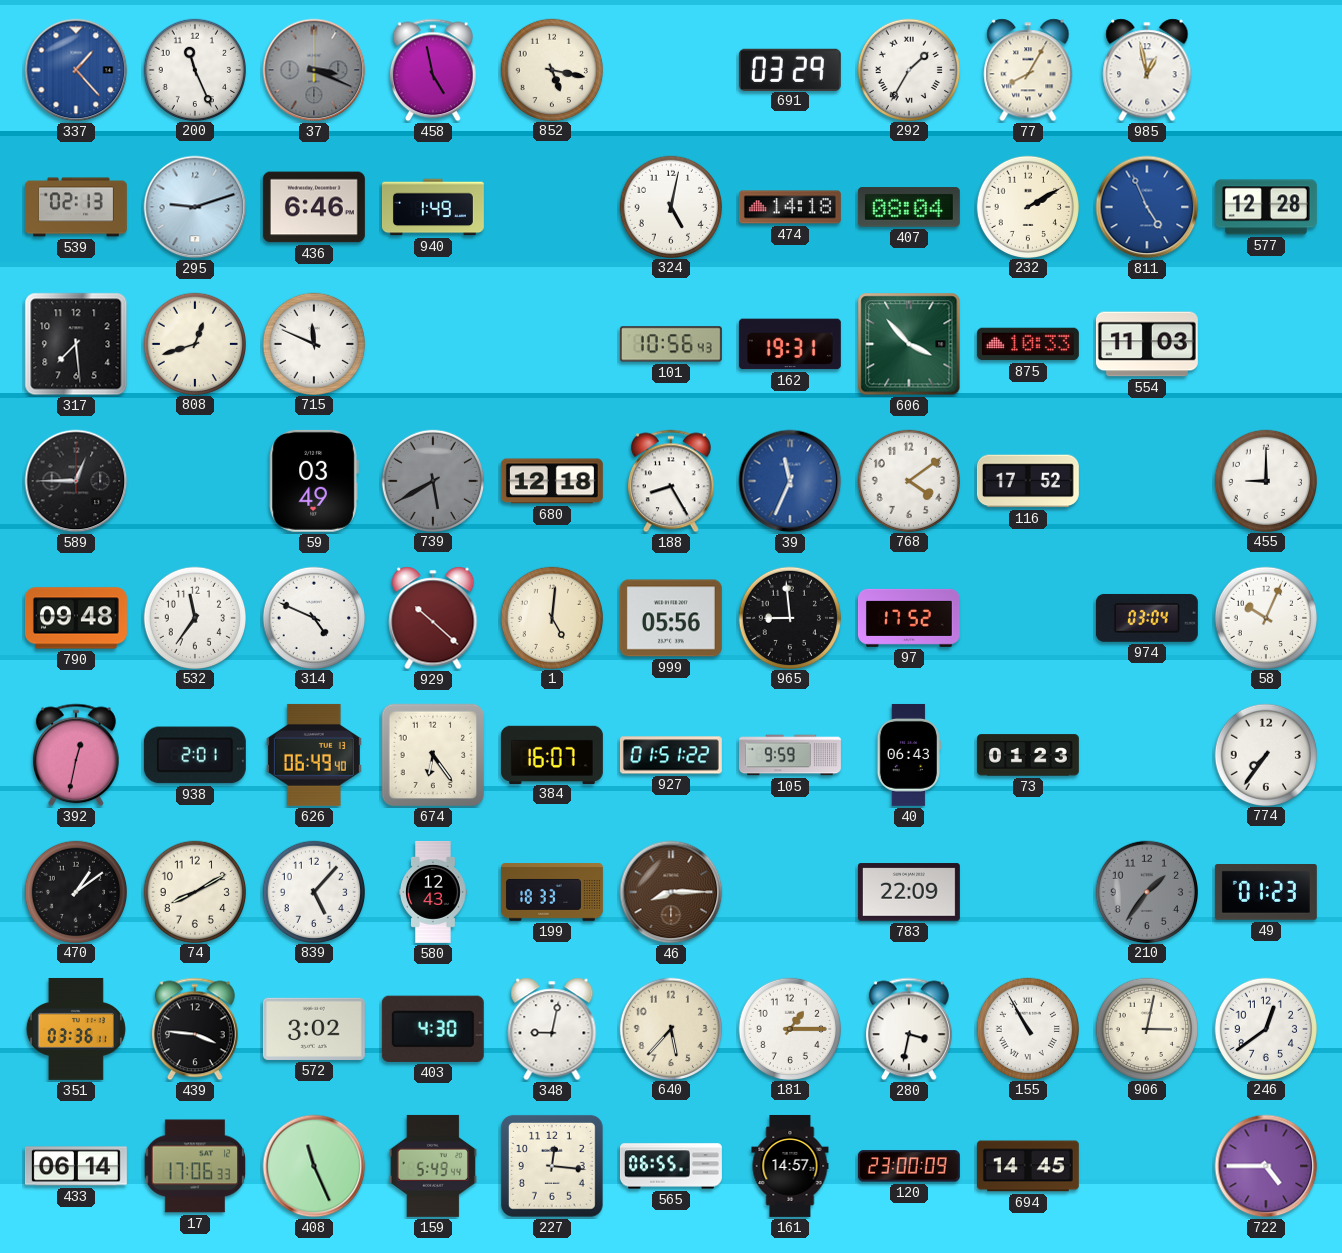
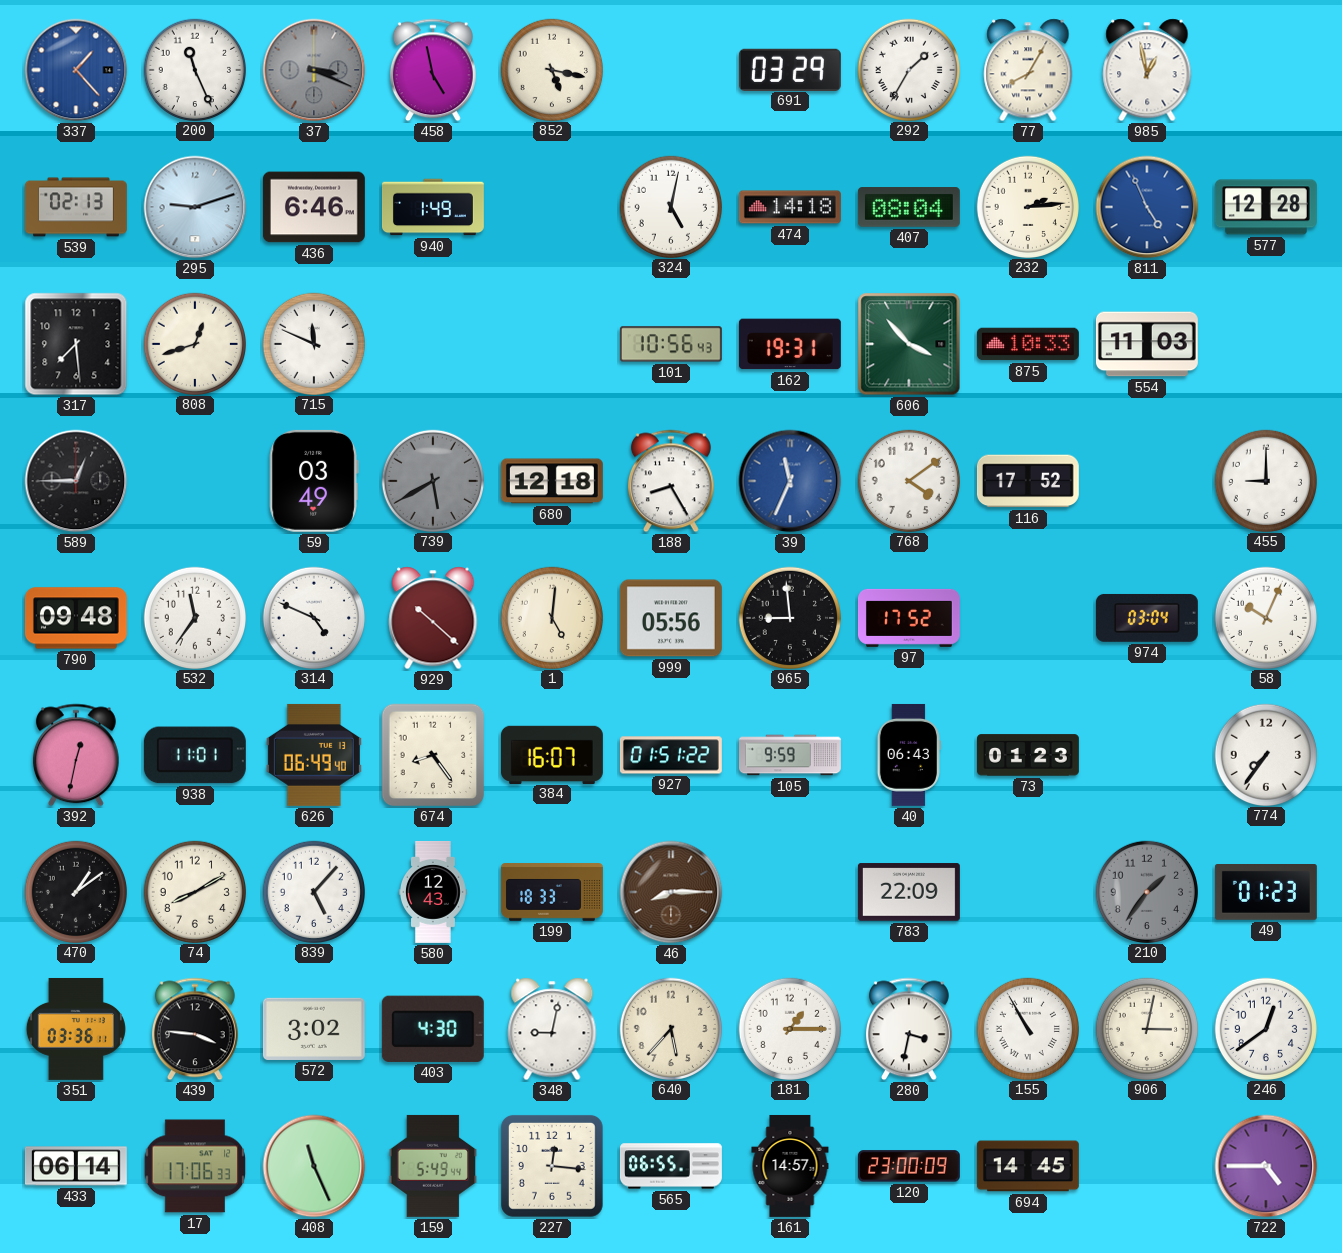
232: 2:10 -> 2:14 (1027, 206)
938: 2:01 -> 11:01 (195, 755)
674: 6:24 -> 8:24 (433, 755)
